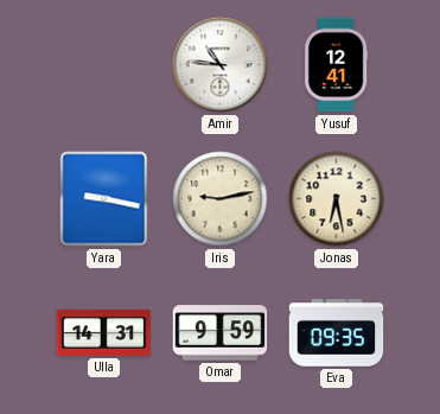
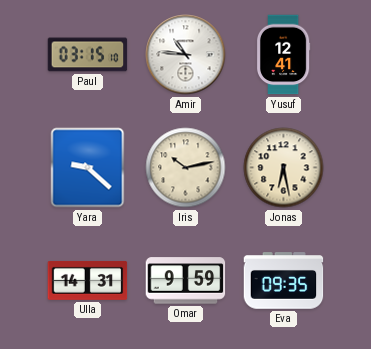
Paul: none -> 03:15 (88, 55)
Yara: 9:17 -> 9:22 (88, 168)
Iris: 9:13 -> 10:13 (186, 168)
